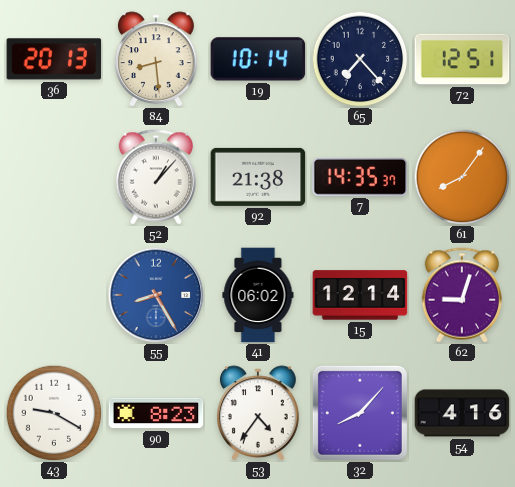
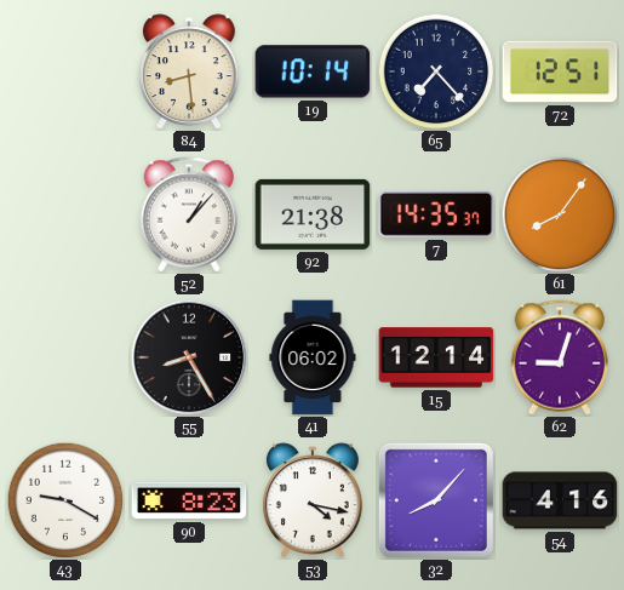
36: 20:13 -> none (54, 59)
55 dial: blue -> black (189, 357)
53: 4:36 -> 4:17 (313, 500)
